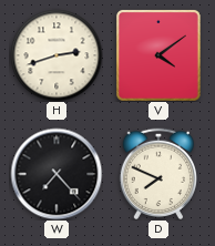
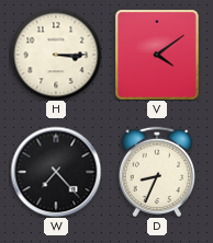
H: 2:42 -> 3:15 (56, 55)
D: 7:49 -> 8:34 (156, 171)
